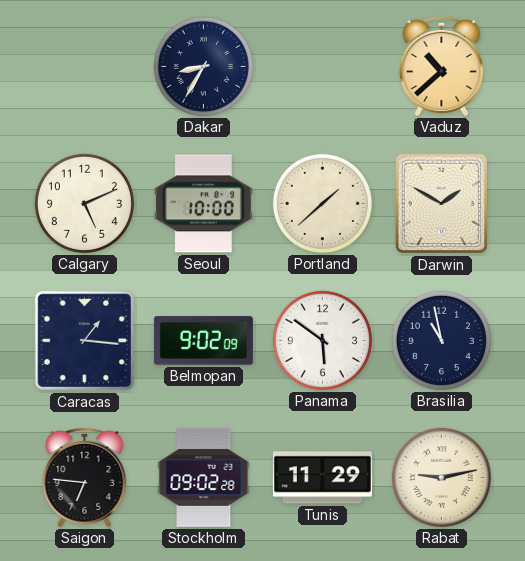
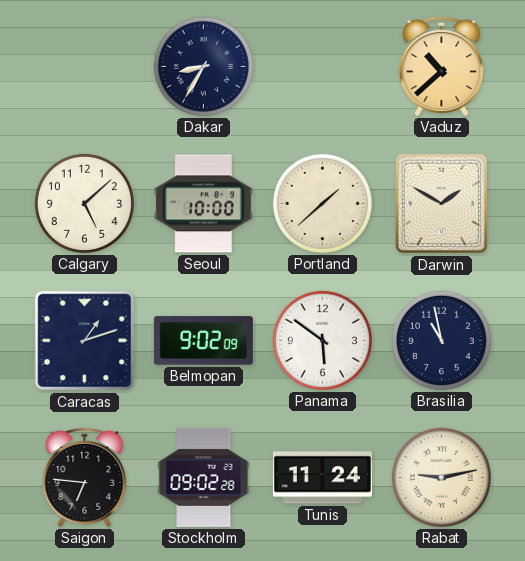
Calgary: 5:11 -> 5:08 (84, 203)
Caracas: 1:16 -> 1:12 (85, 341)
Tunis: 11:29 -> 11:24 (322, 478)
